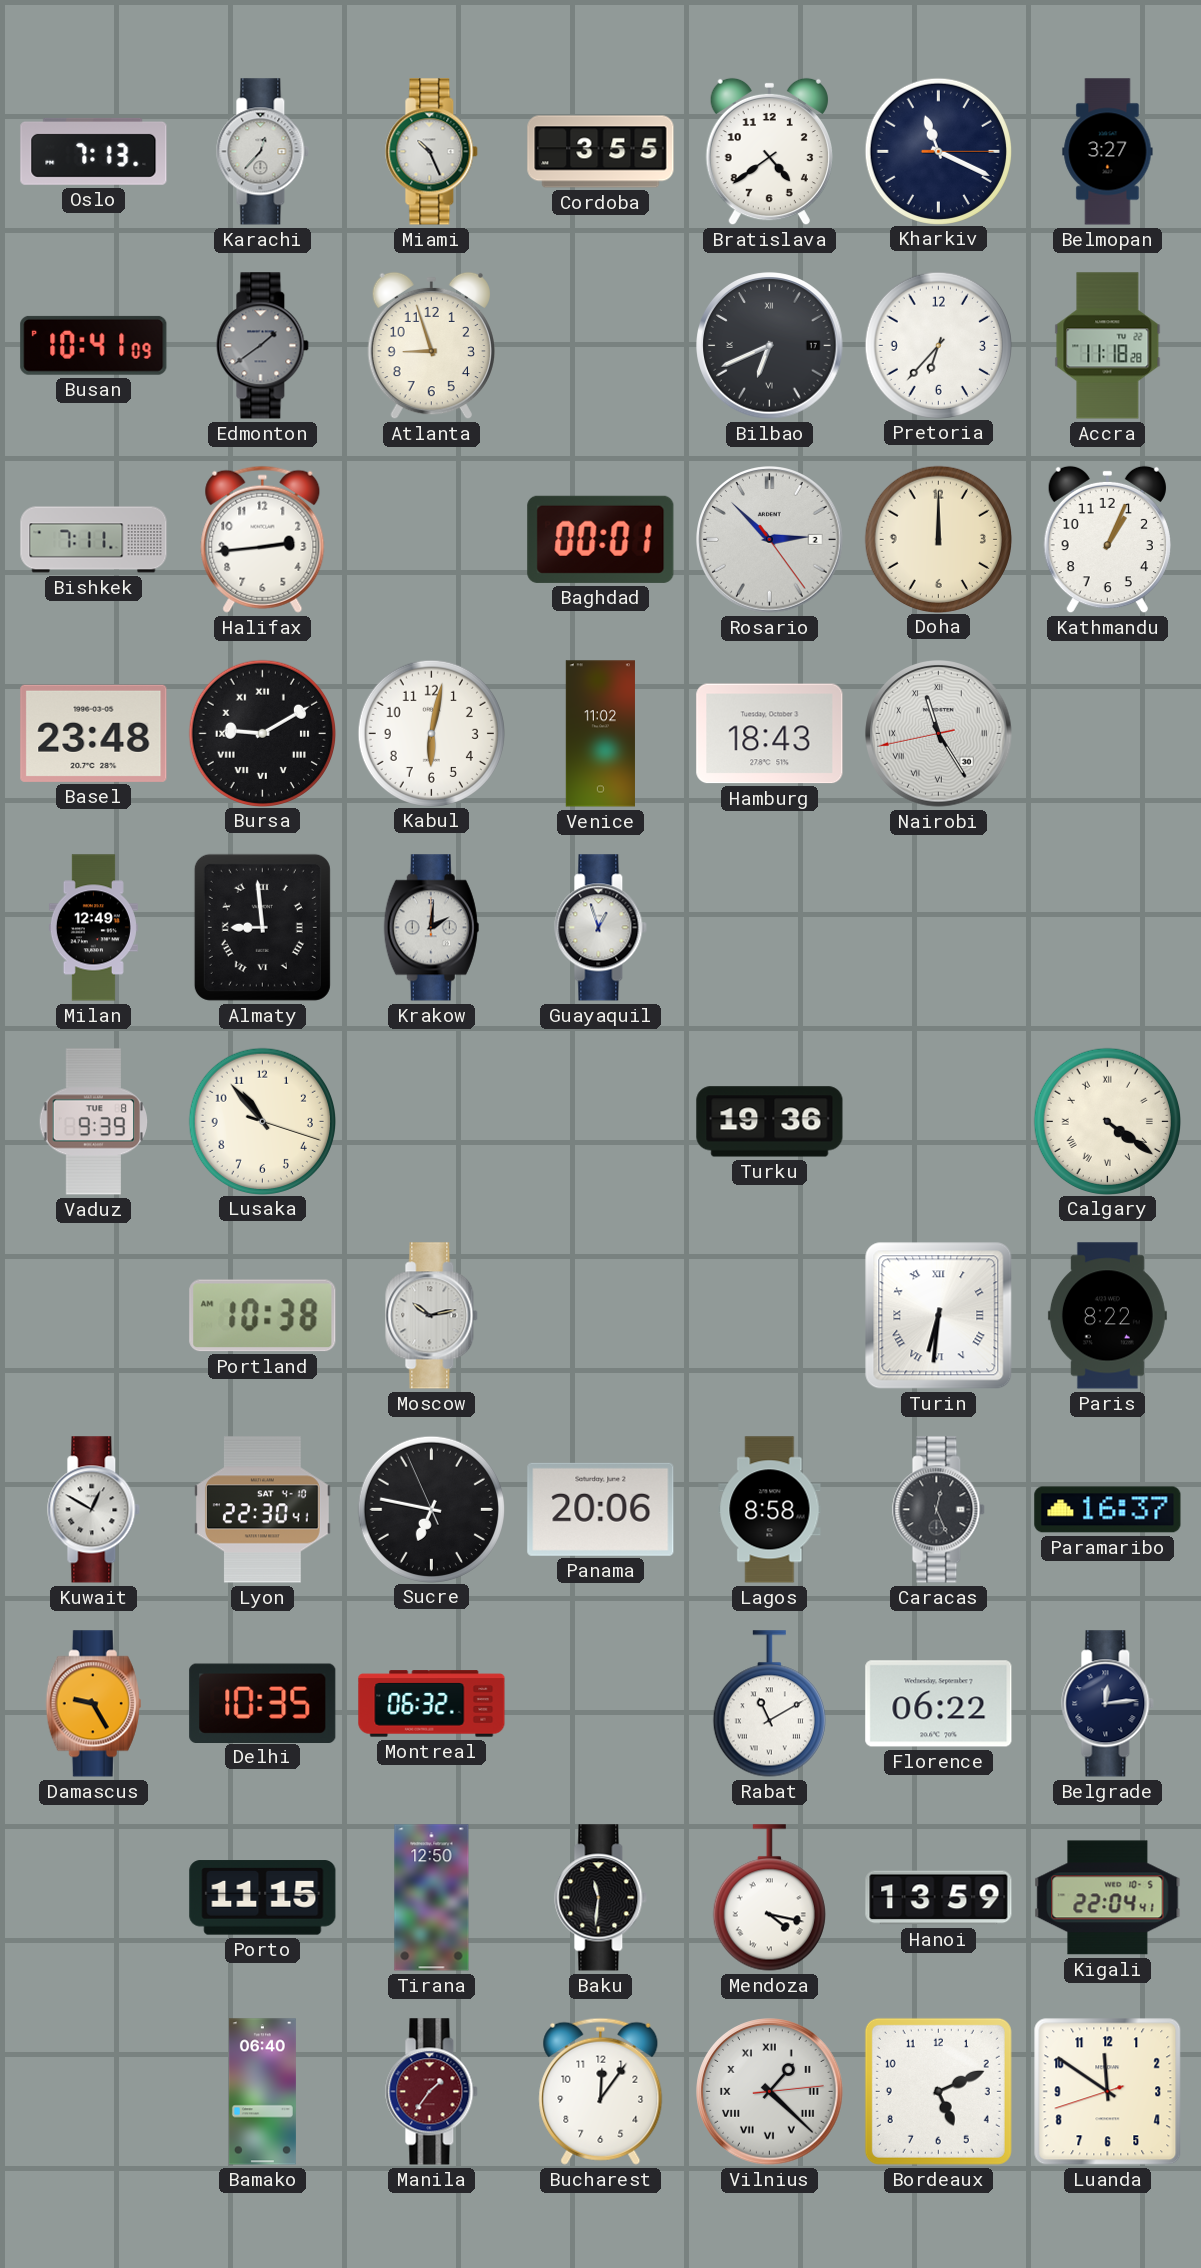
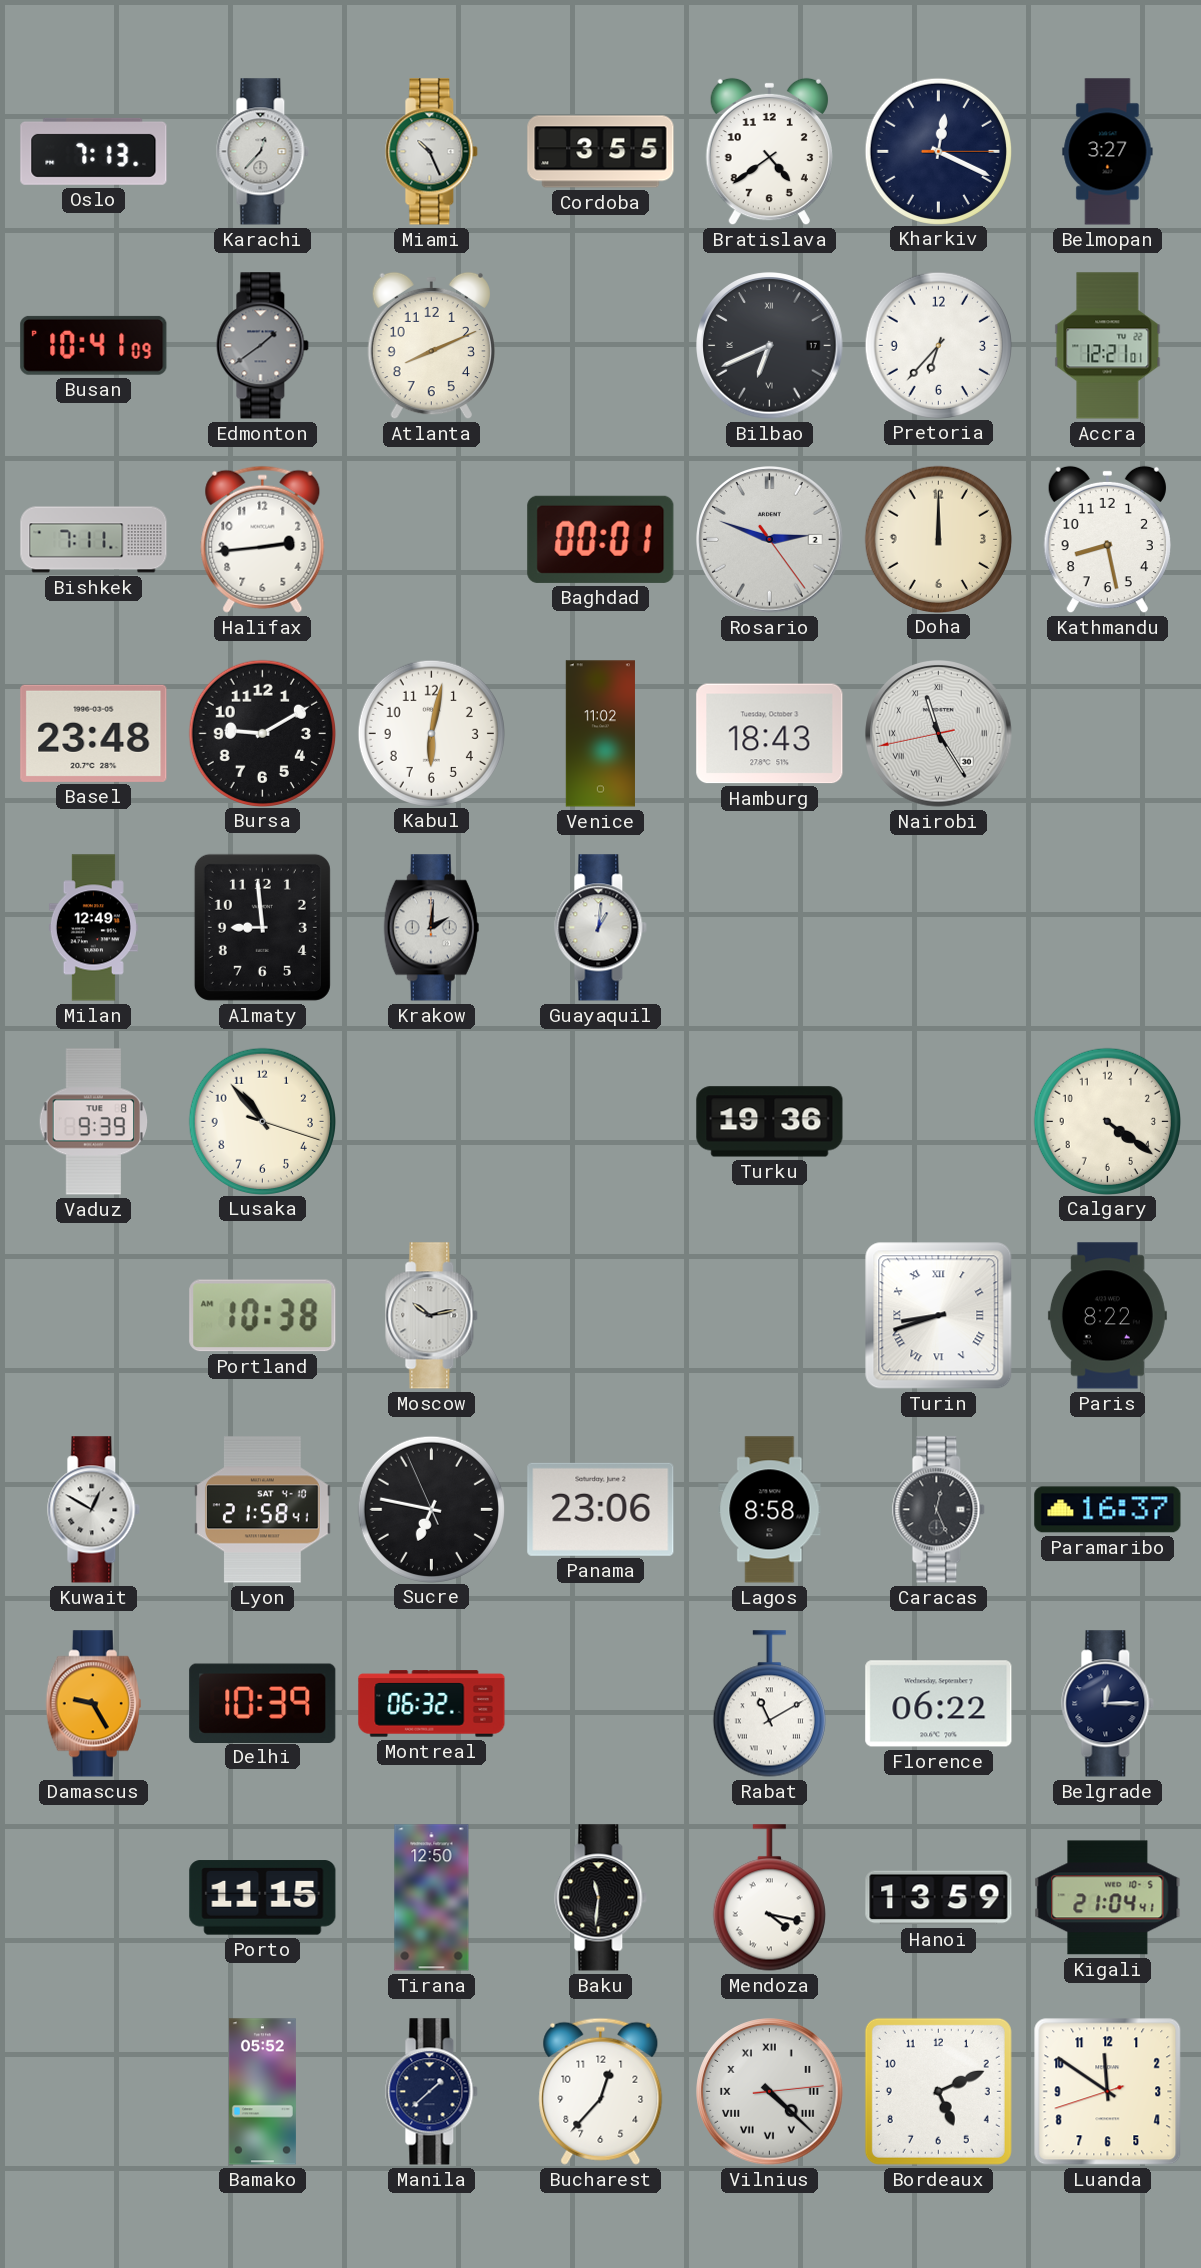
Kharkiv: 11:19 -> 12:19 (938, 151)
Atlanta: 8:57 -> 8:11 (431, 346)
Accra: 11:18 -> 12:21 (1108, 346)
Rosario: 2:52 -> 2:48 (770, 540)
Kathmandu: 1:04 -> 8:28 (1107, 540)
Bursa numerals: Roman -> Arabic (262, 733)
Almaty numerals: Roman -> Arabic (262, 927)
Guayaquil: 12:57 -> 1:01 (601, 928)
Calgary numerals: Roman -> Arabic (1107, 1121)
Turin: 6:31 -> 8:42 (939, 1316)
Lyon: 22:30 -> 21:58 (262, 1510)
Panama: 20:06 -> 23:06 (601, 1509)
Delhi: 10:35 -> 10:39 (263, 1703)
Belgrade: 12:14 -> 12:15 (1108, 1704)
Kigali: 22:04 -> 21:04 (1108, 1898)
Bamako: 06:40 -> 05:52 (262, 2092)
Manila: 1:36 -> 1:38 (432, 2092)
Manila dial: burgundy -> navy (432, 2092)
Bucharest: 12:06 -> 12:37 (601, 2091)
Vilnius: 1:22 -> 4:22 (770, 2092)
